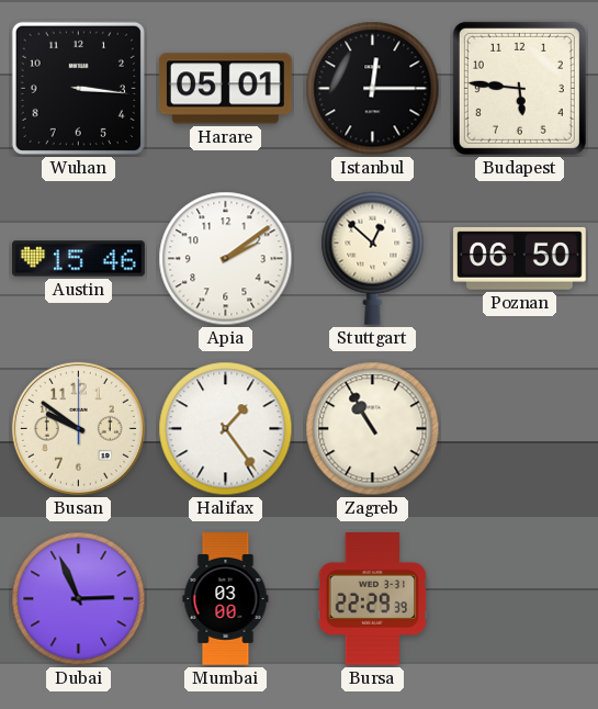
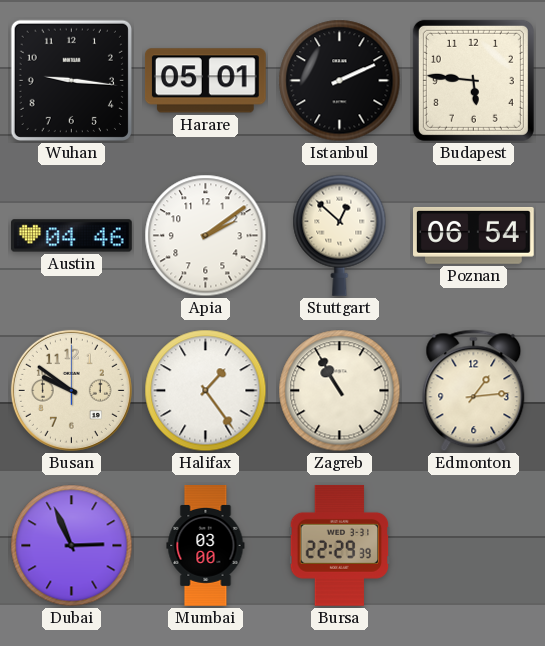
Wuhan: 3:16 -> 9:16 (71, 80)
Istanbul: 12:15 -> 2:11 (340, 81)
Austin: 15:46 -> 04:46 (72, 236)
Poznan: 06:50 -> 06:54 (474, 236)
Edmonton: none -> 1:14 (474, 391)
